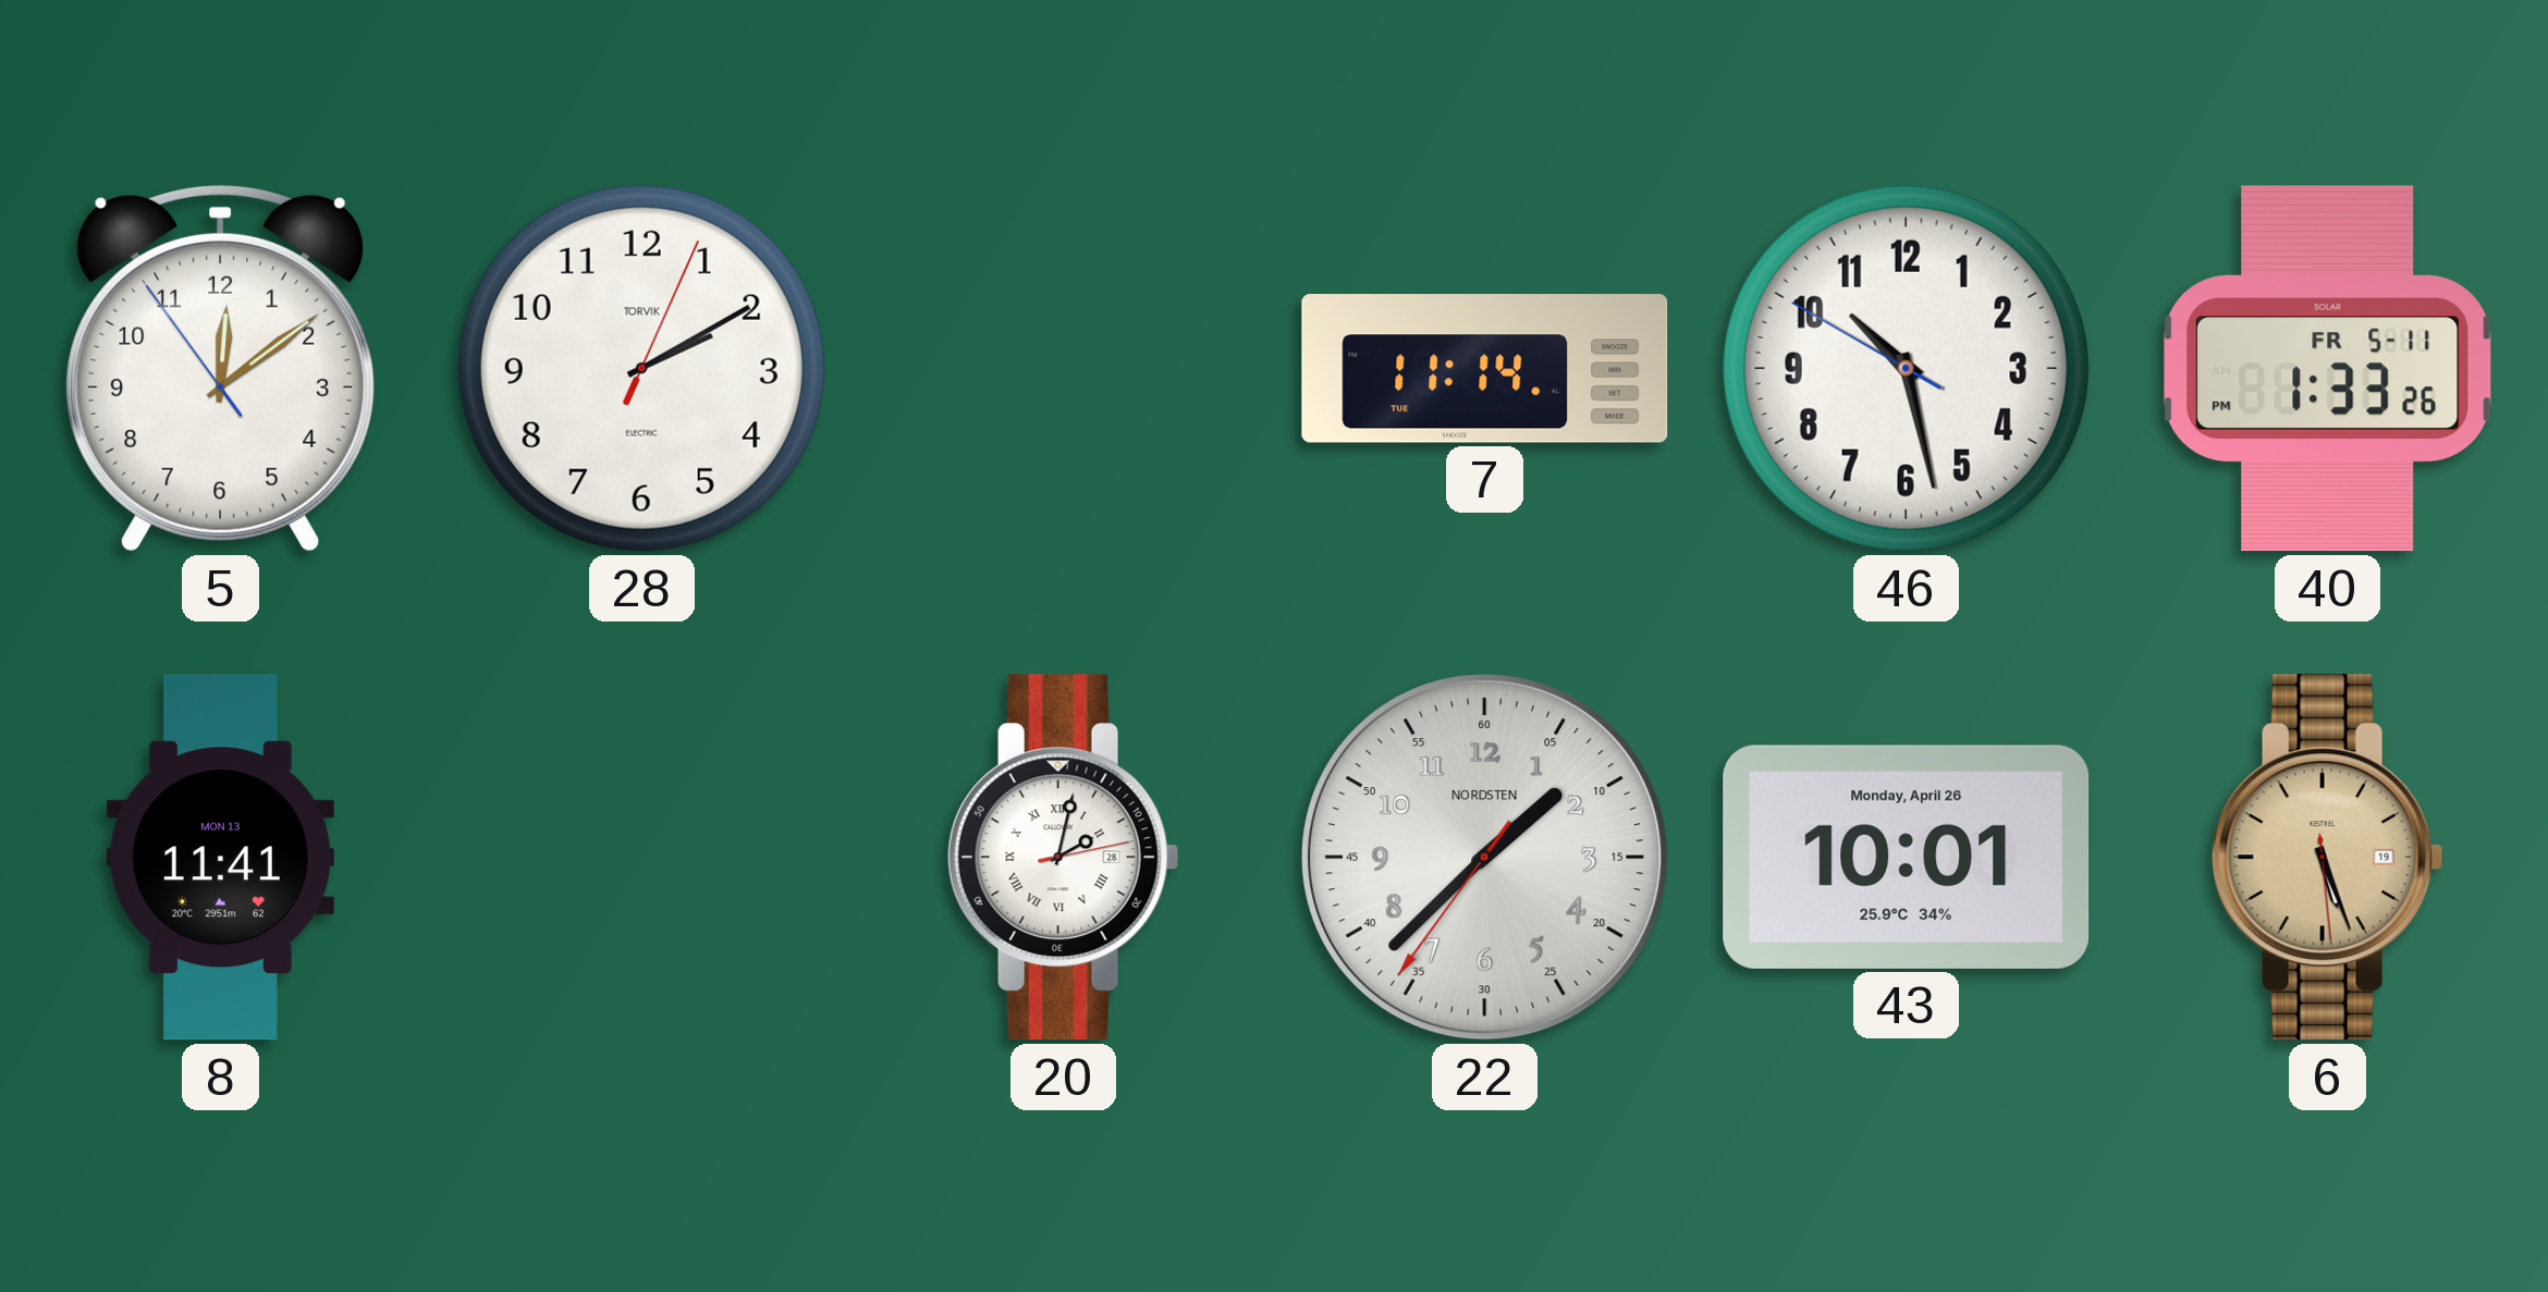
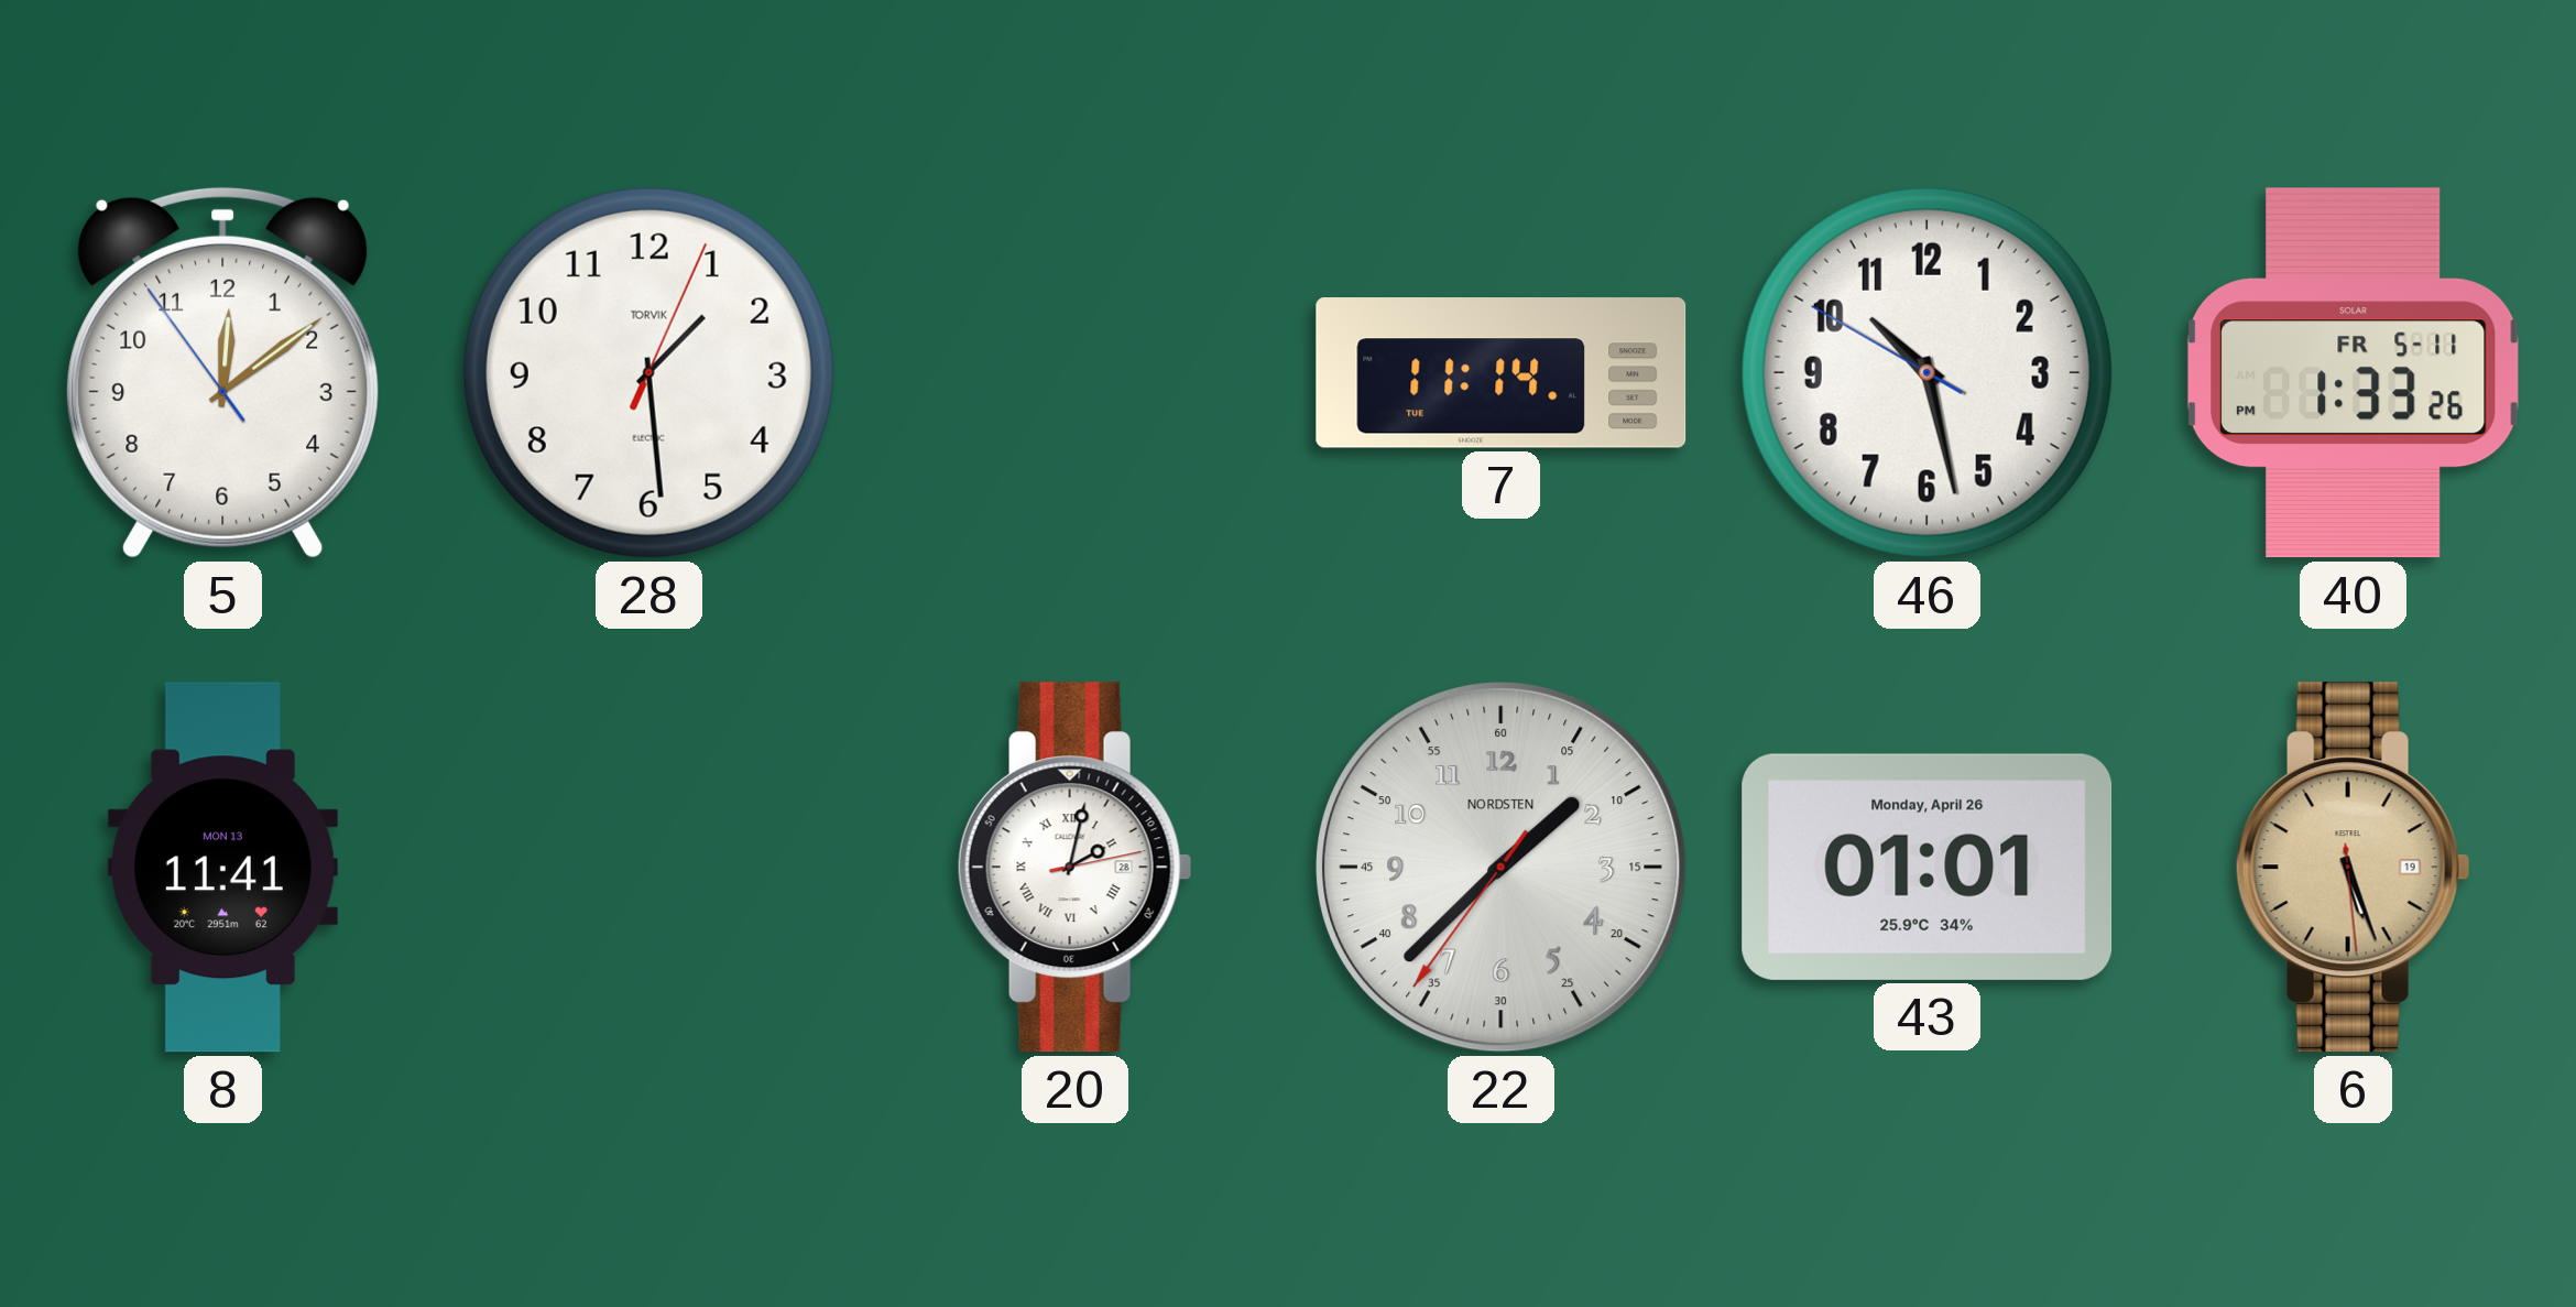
28: 2:10 -> 1:29 (648, 372)
43: 10:01 -> 01:01 (1928, 867)
